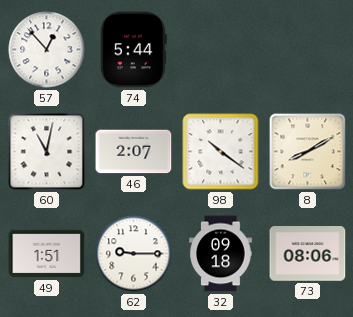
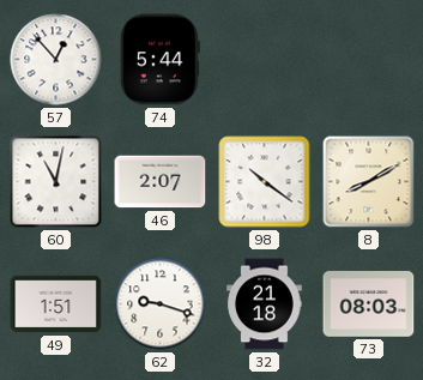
62: 9:15 -> 9:18 (161, 304)
32: 09:18 -> 21:18 (265, 304)
73: 08:06 -> 08:03 (369, 304)
